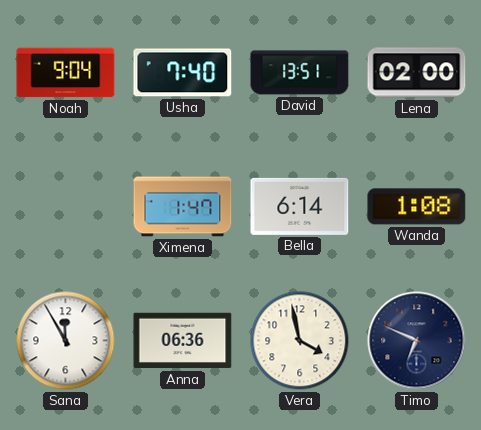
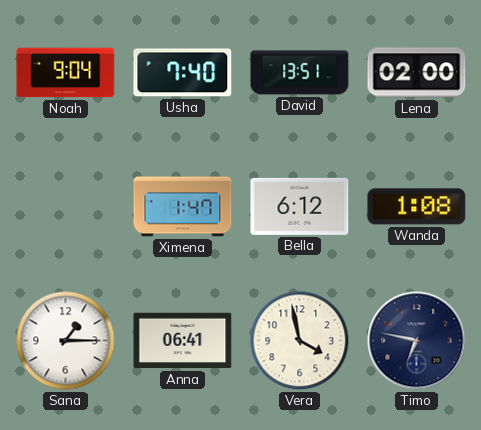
Bella: 6:14 -> 6:12 (300, 206)
Sana: 11:55 -> 1:15 (66, 341)
Anna: 06:36 -> 06:41 (183, 341)
Timo: 6:49 -> 6:47 (417, 341)
